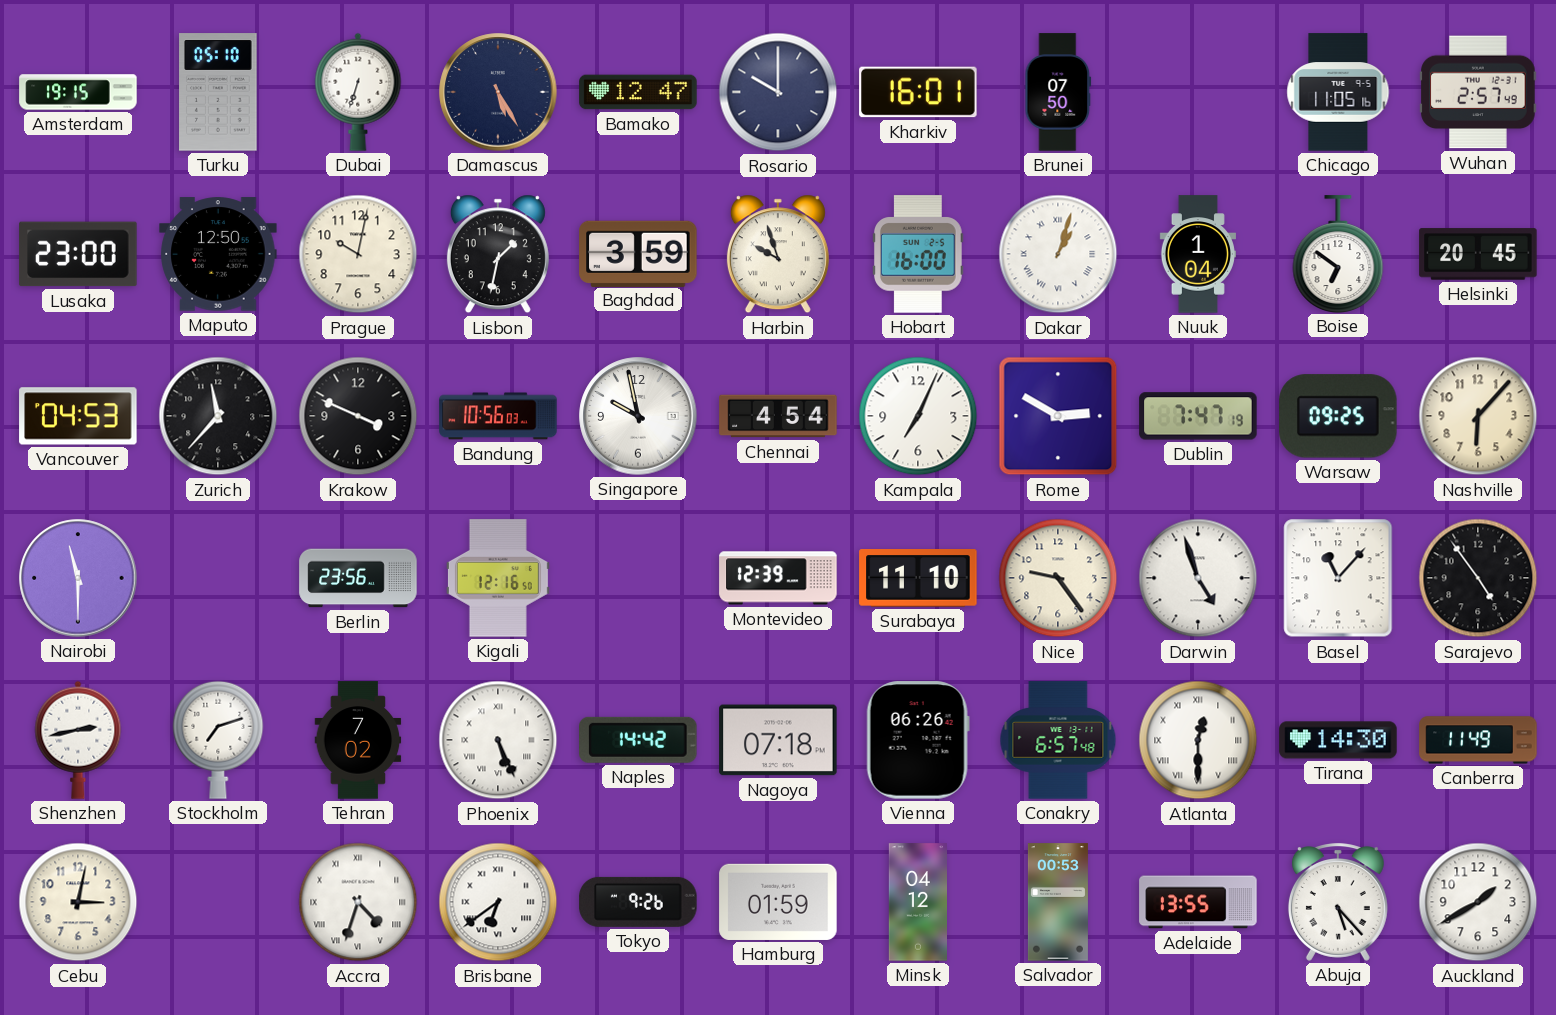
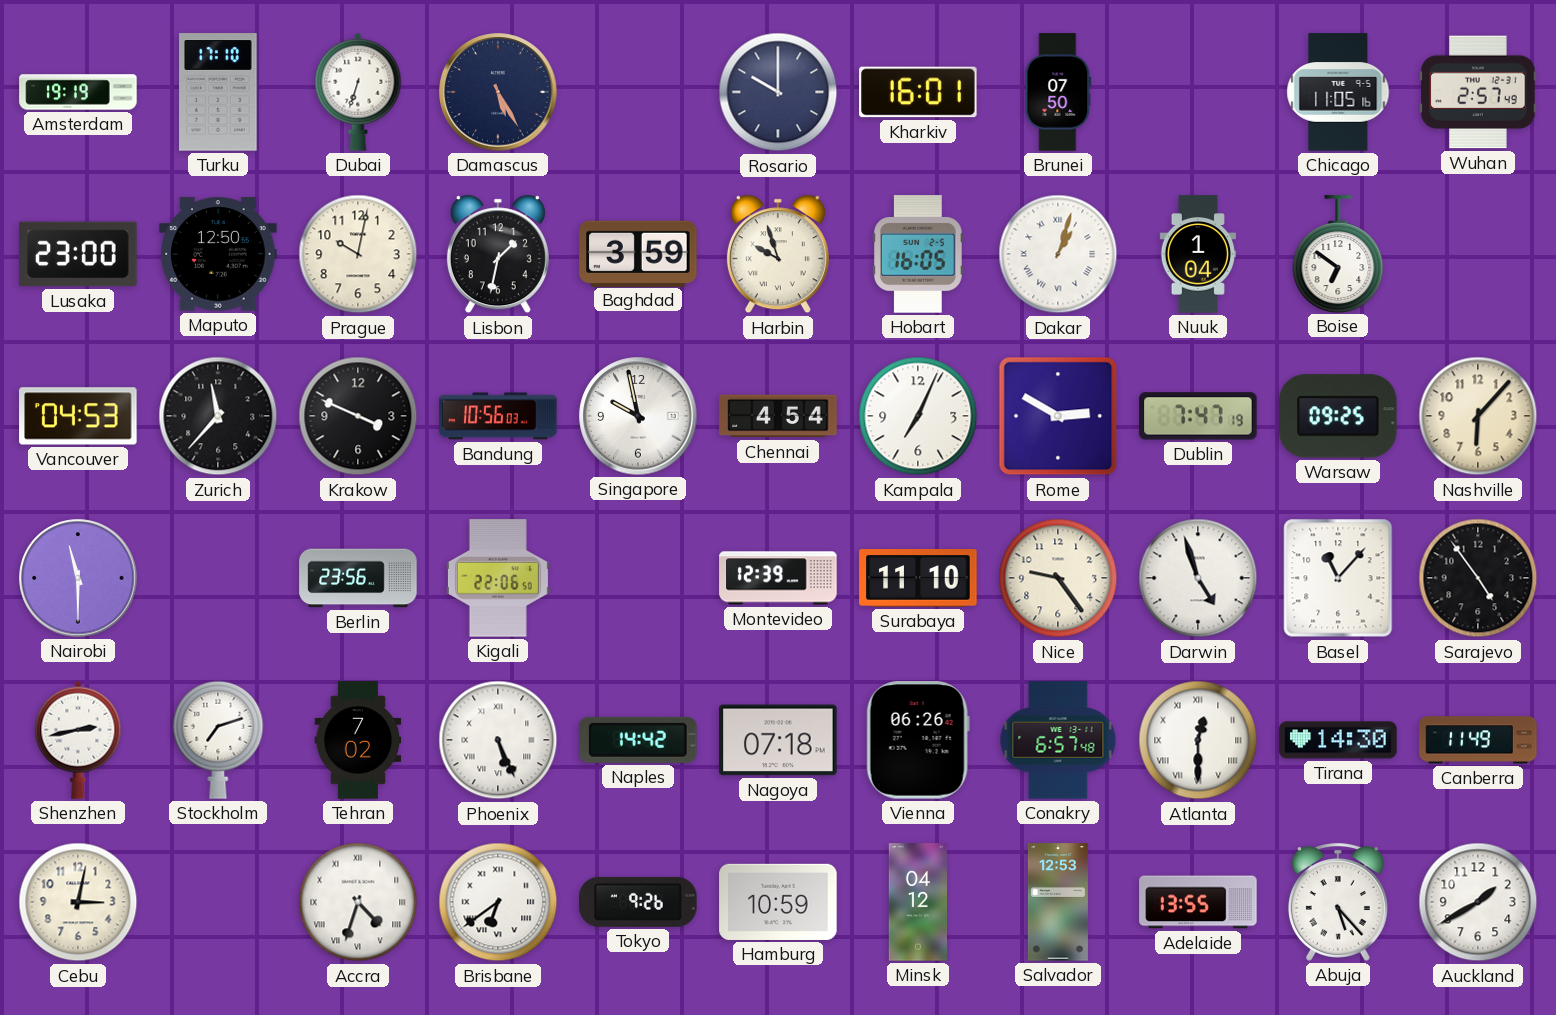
Amsterdam: 19:15 -> 19:19 (78, 92)
Turku: 05:10 -> 17:10 (218, 92)
Bamako: 12:47 -> none (638, 92)
Hobart: 16:00 -> 16:05 (918, 254)
Helsinki: 20:45 -> none (1478, 254)
Kigali: 12:16 -> 22:06 (498, 578)
Hamburg: 01:59 -> 10:59 (778, 902)
Salvador: 00:53 -> 12:53 (1058, 902)
